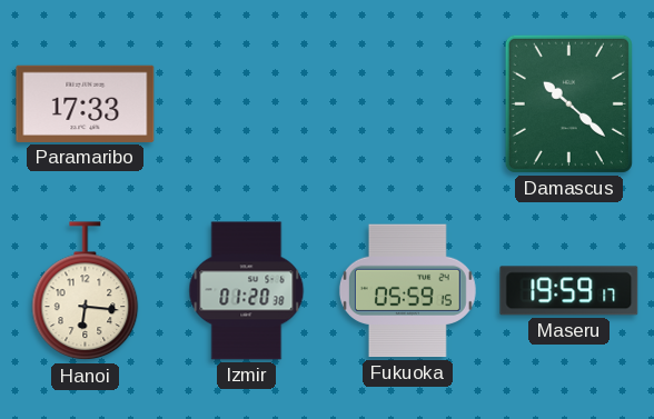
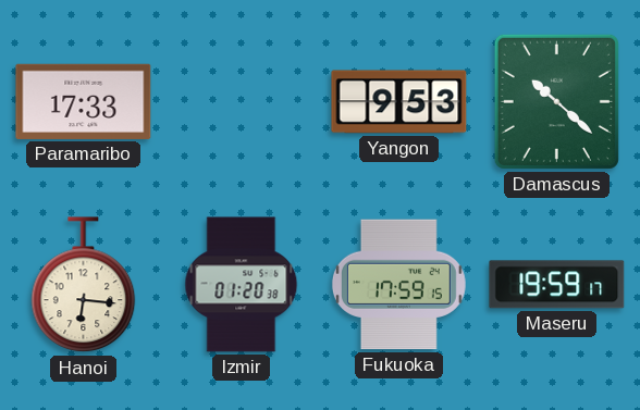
Yangon: none -> 9:53 (399, 102)
Fukuoka: 05:59 -> 17:59 (398, 285)
